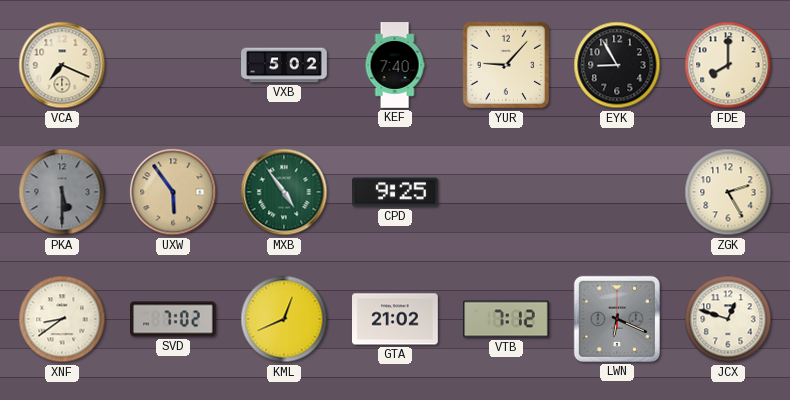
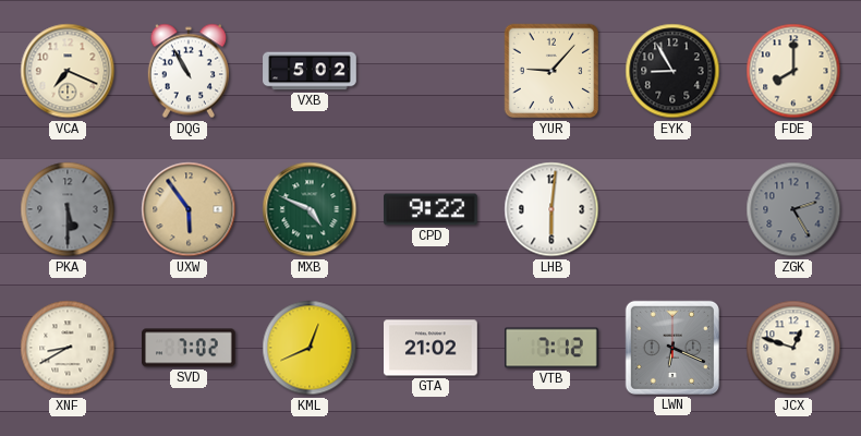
DQG: none -> 10:55 (187, 71)
KEF: 7:40 -> none (395, 65)
MXB: 4:54 -> 4:49 (310, 209)
CPD: 9:25 -> 9:22 (432, 209)
LHB: none -> 6:01 (551, 209)
ZGK dial: cream -> grey (793, 209)
XNF: 8:39 -> 8:40 (68, 348)
